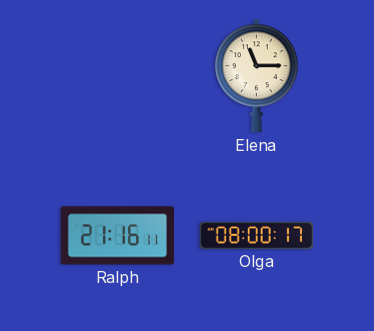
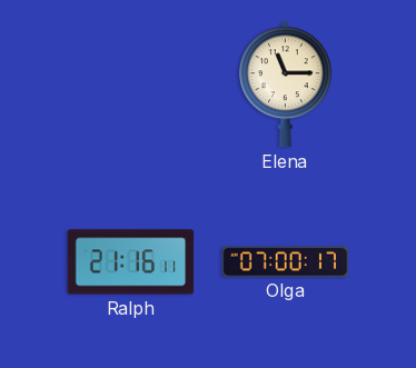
Olga: 08:00 -> 07:00 (286, 261)
